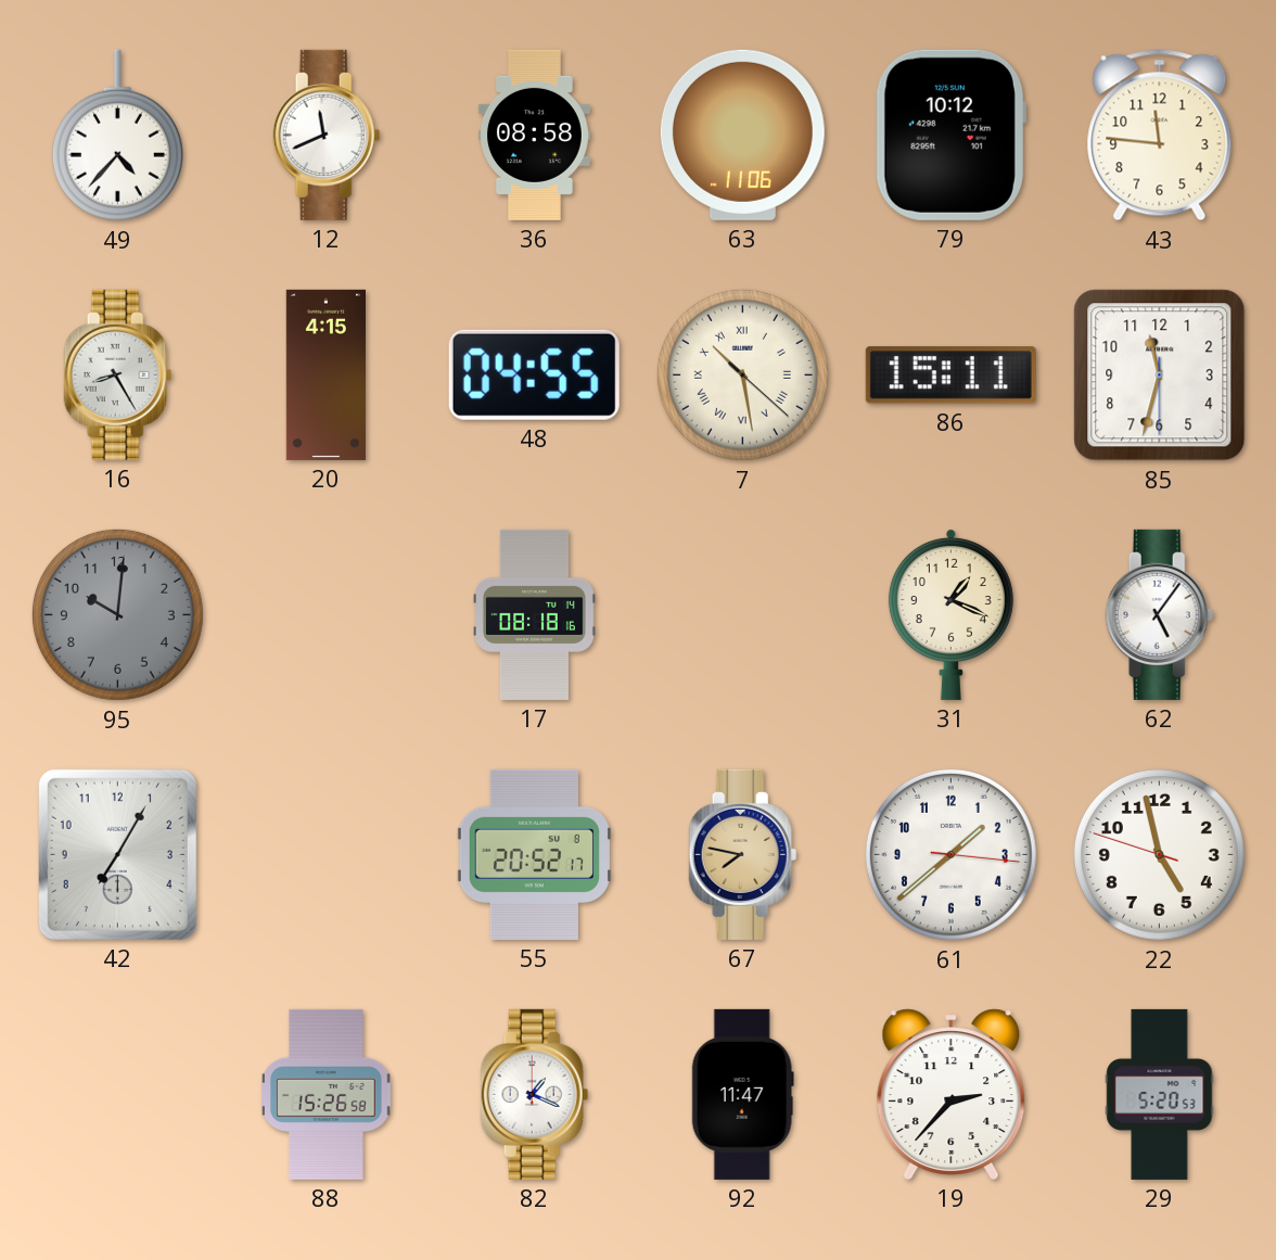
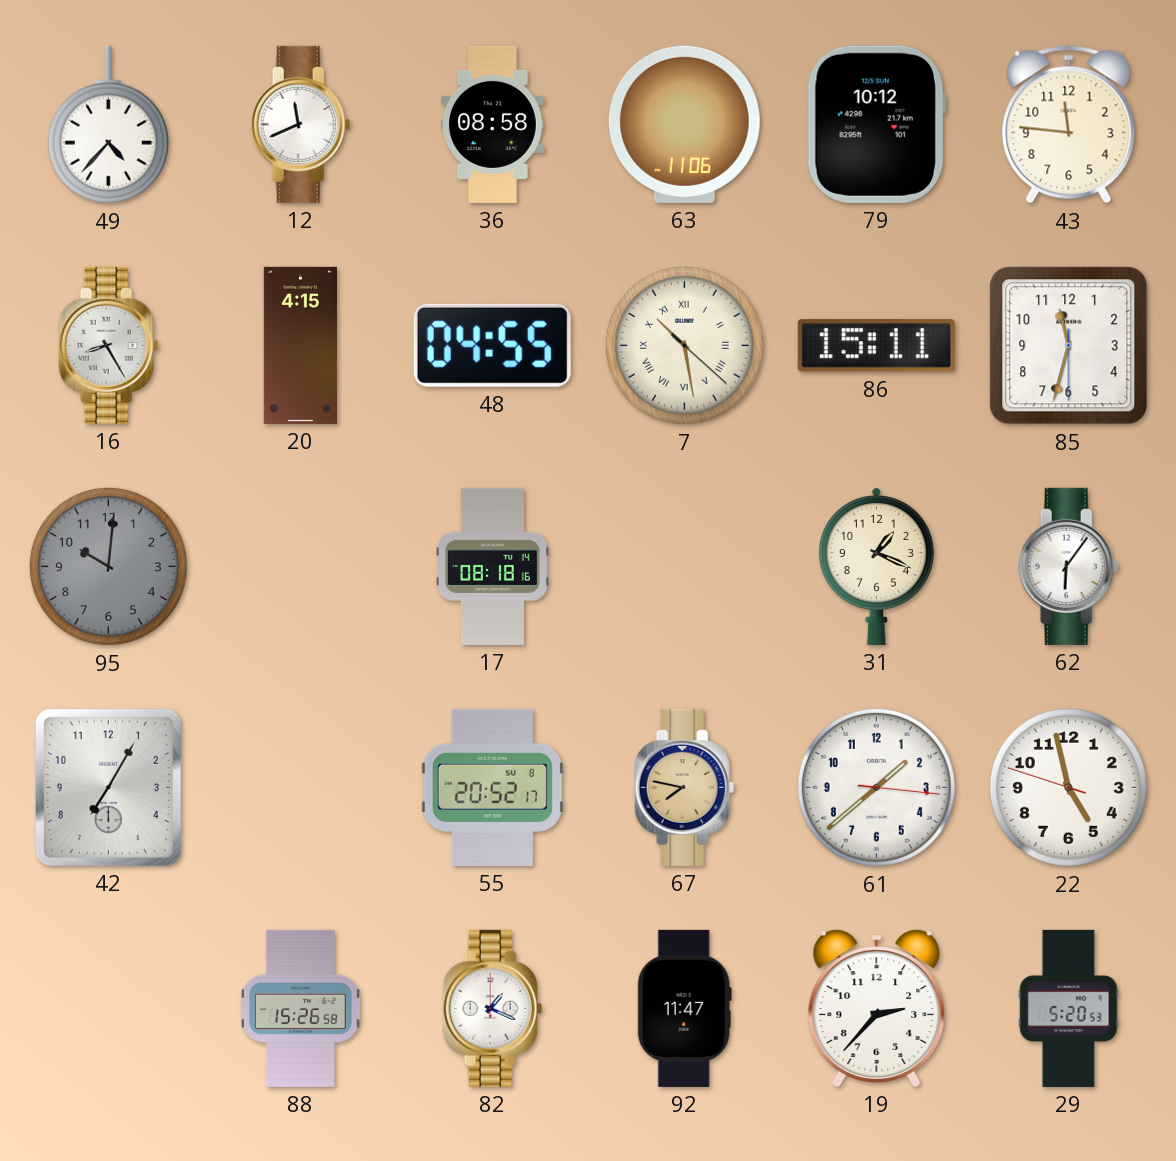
62: 5:06 -> 6:06 (1069, 566)
